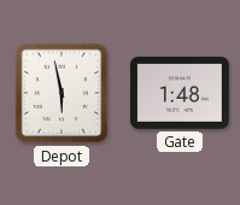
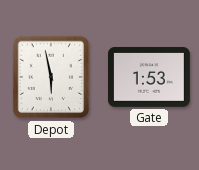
Gate: 1:48 -> 1:53 (149, 77)
